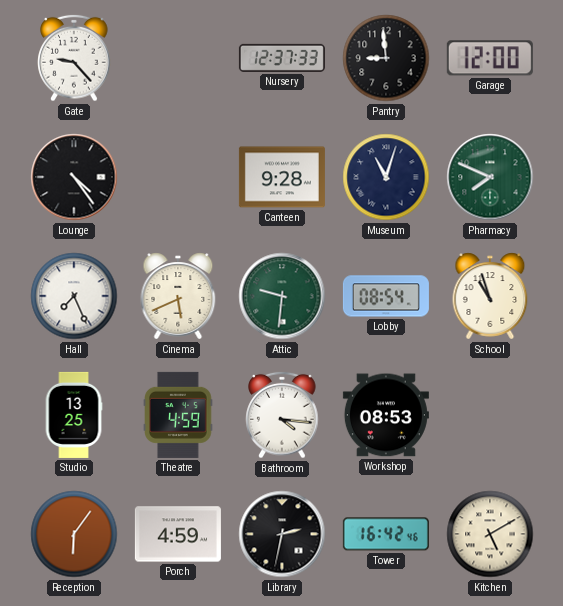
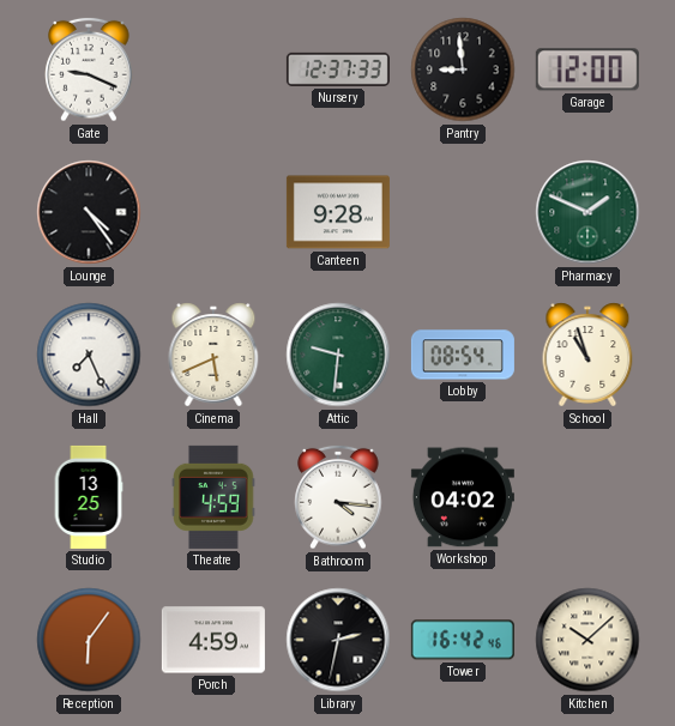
Gate: 9:23 -> 9:19 (89, 69)
Museum: 11:03 -> none (386, 177)
Pharmacy: 7:49 -> 1:49 (587, 212)
Workshop: 08:53 -> 04:02 (463, 497)
Kitchen: 5:10 -> 10:08 (587, 640)
